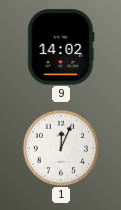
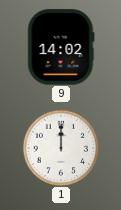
1: 12:04 -> 12:00 (61, 148)
